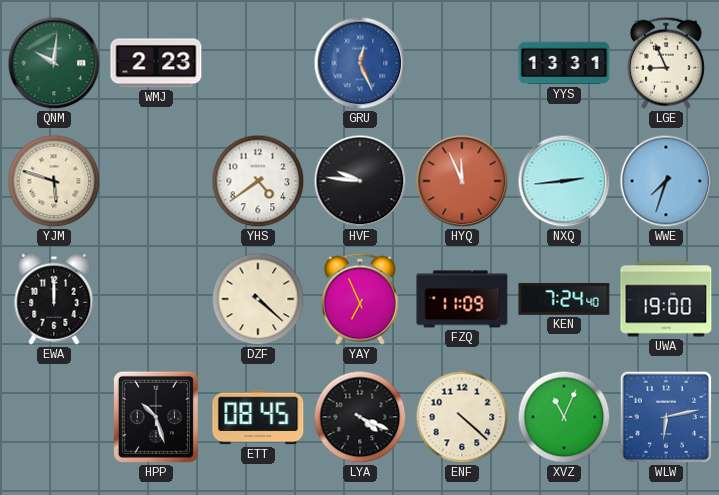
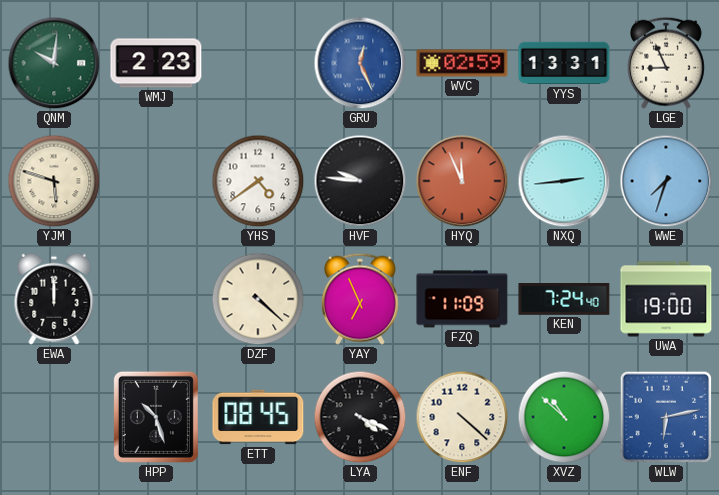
WVC: none -> 02:59 (462, 63)
XVZ: 11:04 -> 10:52 (564, 417)
